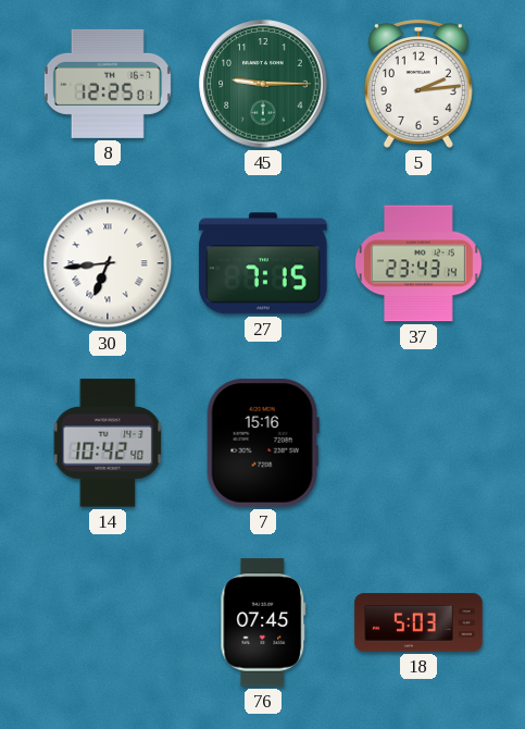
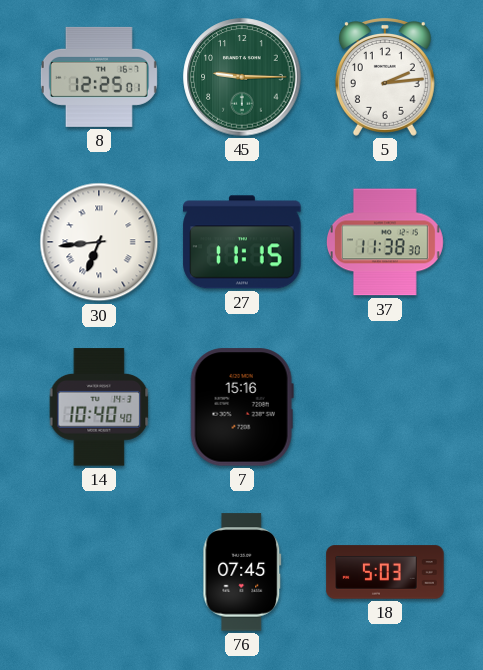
27: 7:15 -> 11:15 (242, 242)
37: 23:43 -> 11:38 (385, 242)
14: 10:42 -> 10:40 (99, 407)
